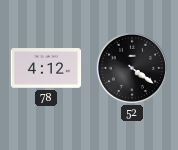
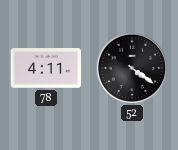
78: 4:12 -> 4:11 (46, 68)
